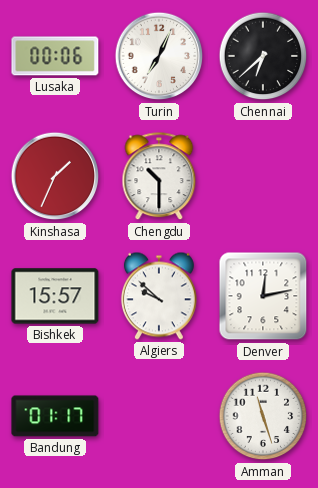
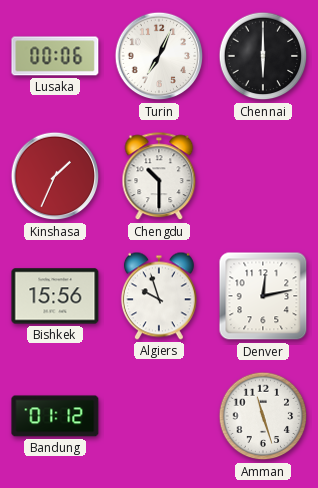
Chennai: 6:38 -> 6:00 (263, 56)
Bishkek: 15:57 -> 15:56 (55, 296)
Algiers: 9:52 -> 9:57 (159, 296)
Bandung: 01:17 -> 01:12 (55, 416)
